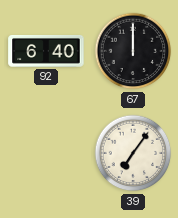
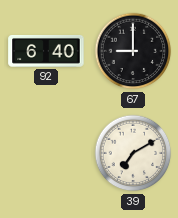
67: 12:00 -> 9:00 (133, 51)
39: 7:06 -> 7:10 (133, 153)
